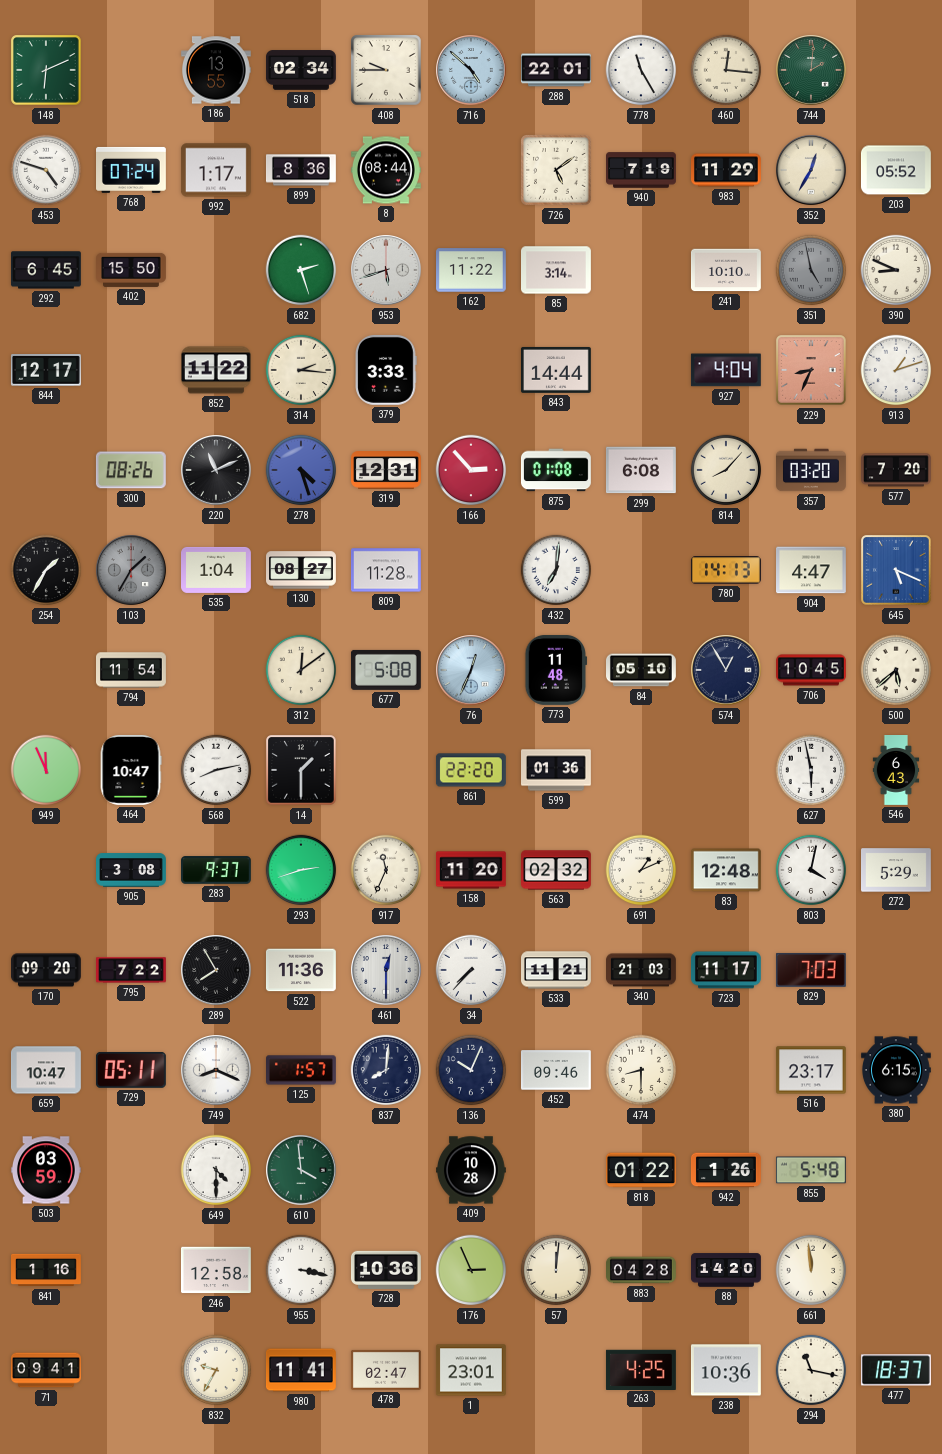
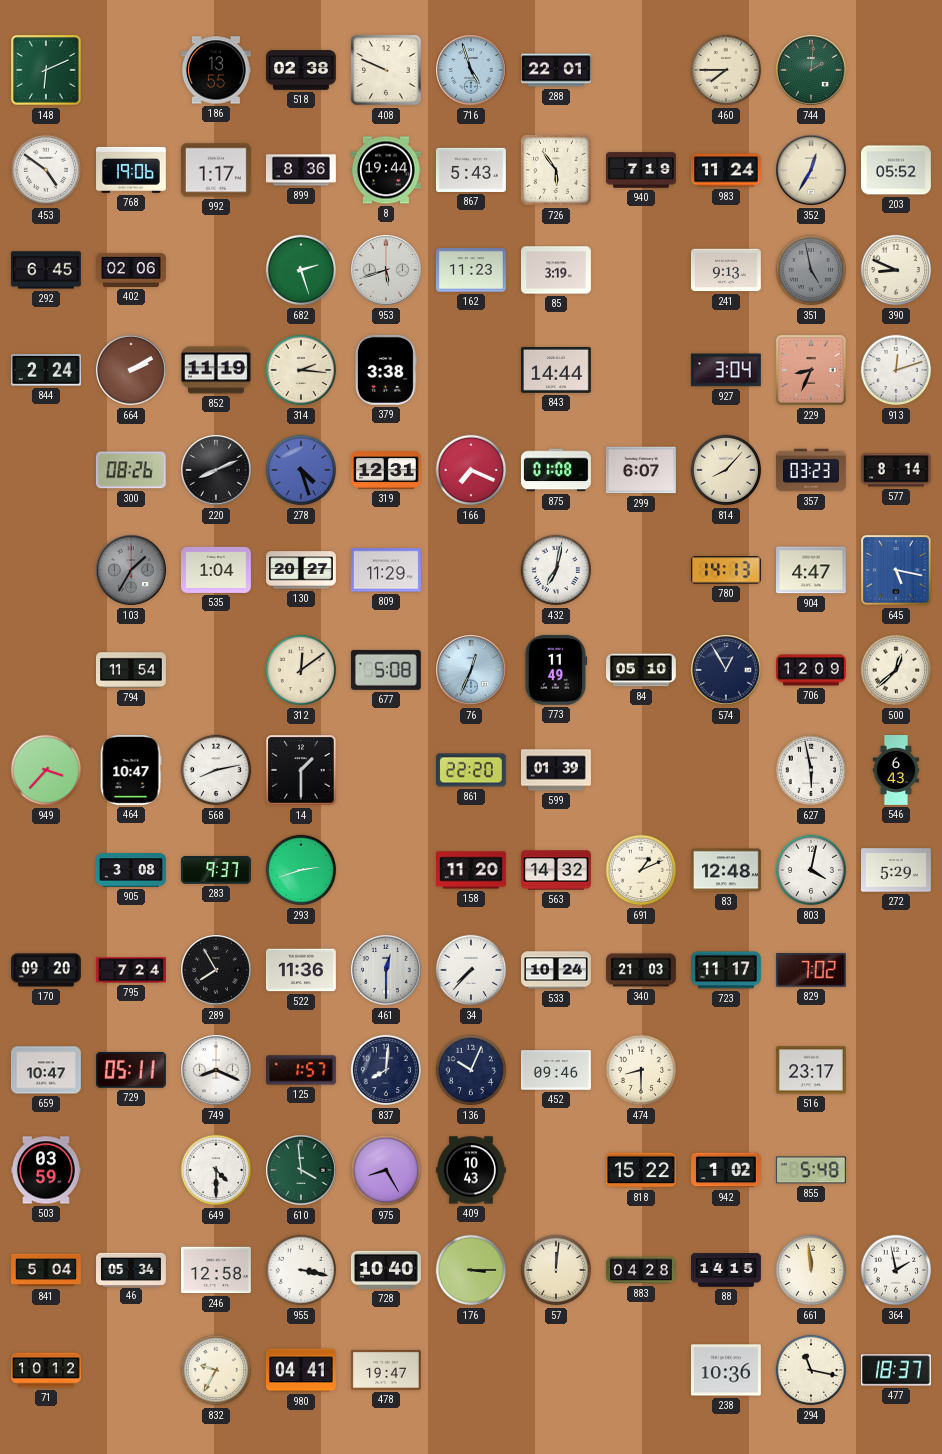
518: 02:34 -> 02:38 (302, 70)
408: 9:45 -> 9:49 (386, 70)
716: 4:52 -> 4:57 (471, 70)
778: 11:25 -> none (641, 70)
460: 12:16 -> 7:45 (726, 70)
453: 4:48 -> 4:51 (46, 170)
768: 07:24 -> 19:06 (132, 170)
8: 08:44 -> 19:44 (386, 170)
867: none -> 5:43 (471, 170)
726: 5:09 -> 5:54 (556, 170)
983: 11:29 -> 11:24 (727, 170)
402: 15:50 -> 02:06 (132, 270)
162: 11:22 -> 11:23 (472, 270)
85: 3:14 -> 3:19 (557, 270)
241: 10:10 -> 9:13 (726, 270)
844: 12:17 -> 2:24 (46, 370)
664: none -> 2:10 (131, 370)
852: 11:22 -> 11:19 (216, 370)
379: 3:33 -> 3:38 (386, 370)
927: 4:04 -> 3:04 (726, 370)
913: 1:12 -> 12:12 (896, 370)
220: 11:11 -> 8:11 (216, 470)
166: 2:53 -> 7:19 (471, 470)
299: 6:08 -> 6:07 (641, 470)
357: 03:20 -> 03:23 (812, 470)
577: 7:20 -> 8:14 (897, 470)
254: 1:35 -> none (46, 570)
130: 08:27 -> 20:27 (302, 570)
809: 11:28 -> 11:29 (386, 570)
432: 7:01 -> 7:02 (556, 570)
645: 5:19 -> 5:17 (896, 570)
773: 11:48 -> 11:49 (556, 670)
706: 10:45 -> 12:09 (812, 670)
500: 5:38 -> 12:38 (896, 670)
949: 11:56 -> 3:37 (46, 770)
599: 01:36 -> 01:39 (557, 770)
917: 11:34 -> none (386, 870)
563: 02:32 -> 14:32 (557, 870)
795: 7:22 -> 7:24 (132, 970)
533: 11:21 -> 10:24 (557, 970)
829: 7:03 -> 7:02 (811, 970)
380: 6:15 -> none (896, 1070)
975: none -> 8:25 (386, 1170)
409: 10:28 -> 10:43 (472, 1170)
818: 01:22 -> 15:22 (641, 1170)
942: 1:26 -> 1:02 (726, 1170)
841: 1:16 -> 5:04 (47, 1270)
46: none -> 05:34 (132, 1269)
728: 10:36 -> 10:40 (386, 1270)
176: 2:56 -> 3:15 (471, 1270)
88: 14:20 -> 14:15 (727, 1270)
364: none -> 1:58 (896, 1270)
71: 09:41 -> 10:12 (47, 1370)
980: 11:41 -> 04:41 (302, 1370)
478: 02:47 -> 19:47 (386, 1370)
1: 23:01 -> none (471, 1370)
263: 4:25 -> none (641, 1369)
